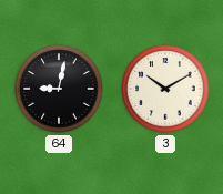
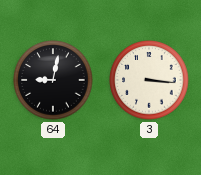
3: 10:10 -> 3:16 (149, 80)
